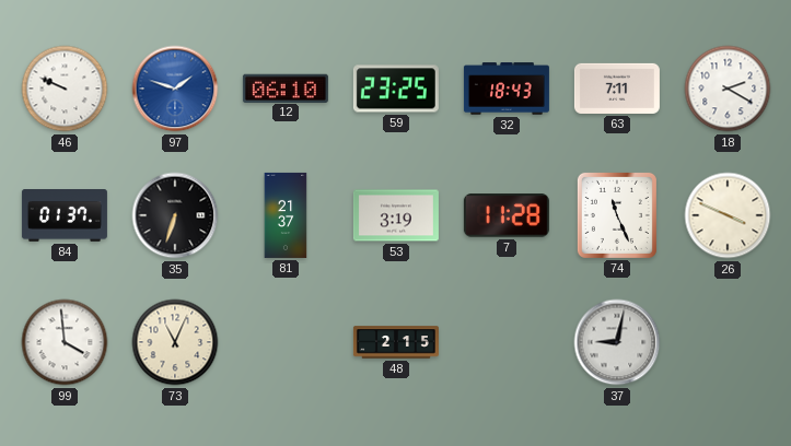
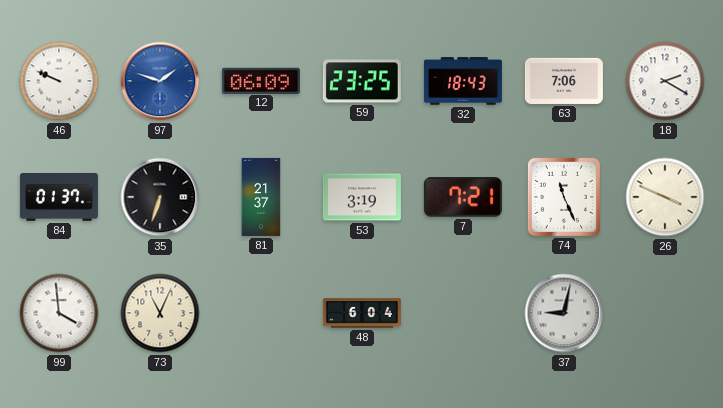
12: 06:10 -> 06:09 (261, 80)
63: 7:11 -> 7:06 (564, 81)
7: 11:28 -> 7:21 (463, 197)
48: 2:15 -> 6:04 (362, 313)
